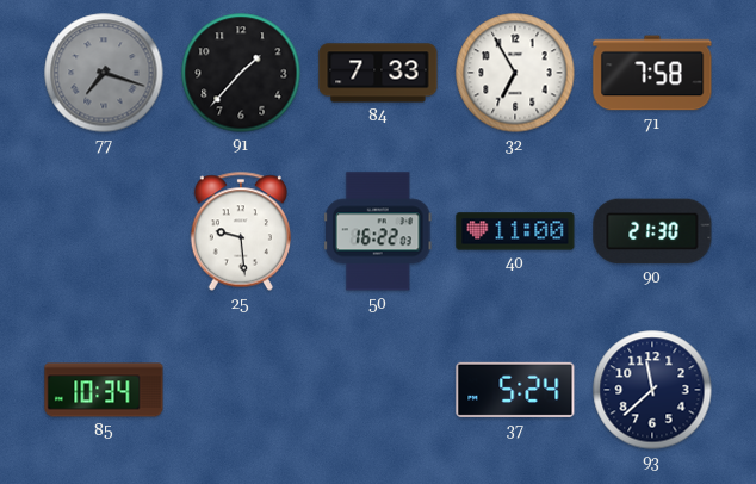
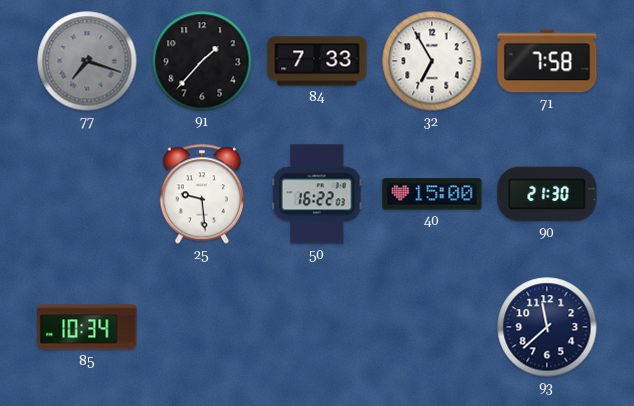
40: 11:00 -> 15:00 (432, 194)
37: 5:24 -> none (515, 390)
